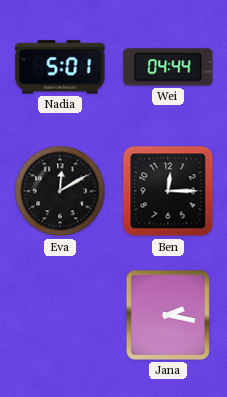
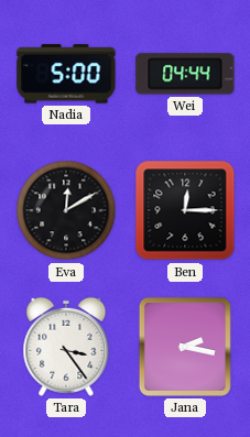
Nadia: 5:01 -> 5:00 (66, 74)
Tara: none -> 3:24 (66, 347)
